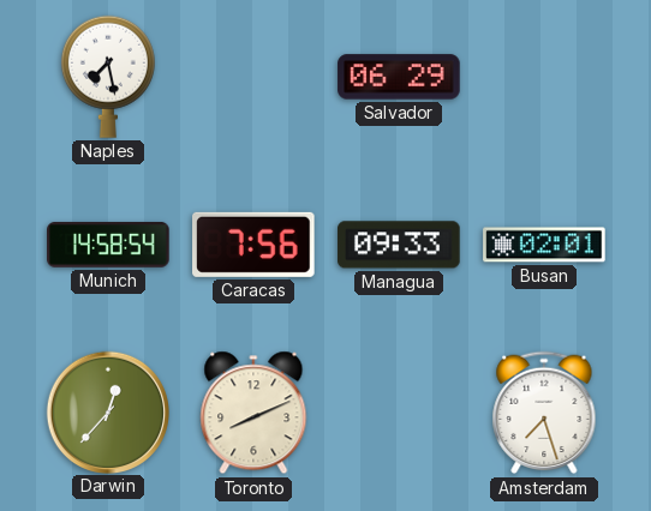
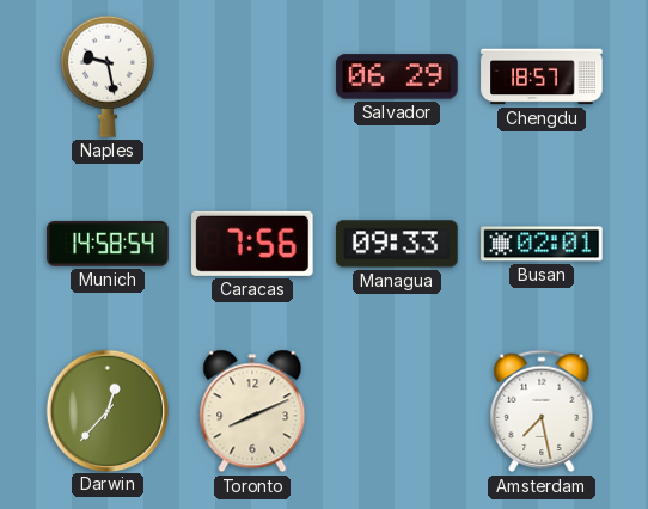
Naples: 7:28 -> 9:28 (108, 76)
Chengdu: none -> 18:57 (542, 76)
Amsterdam: 7:27 -> 7:28 (542, 411)
